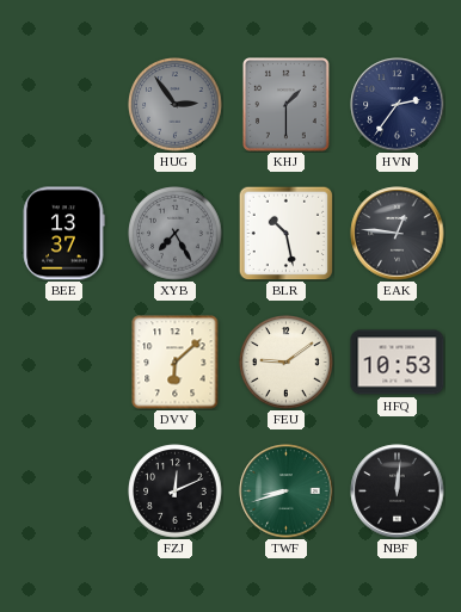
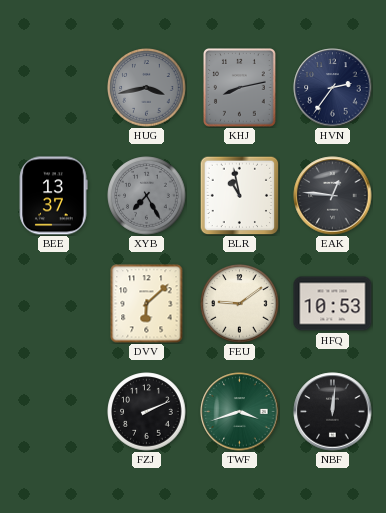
HUG: 2:54 -> 3:43 (147, 88)
KHJ: 1:30 -> 8:13 (240, 88)
BLR: 10:28 -> 10:58 (239, 195)
FZJ: 12:11 -> 2:11 (147, 412)
TWF: 8:42 -> 3:42 (240, 412)
